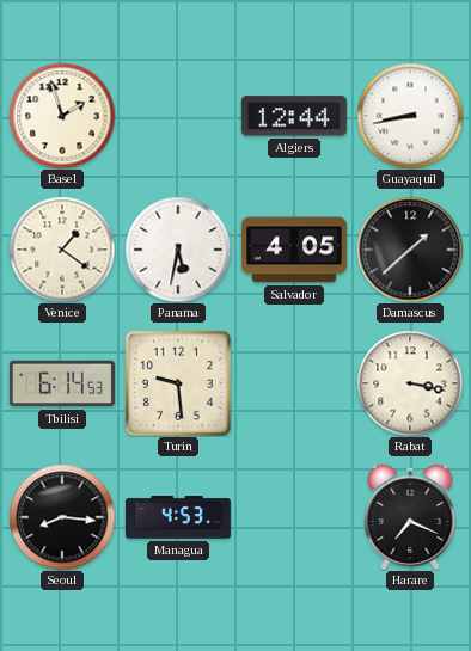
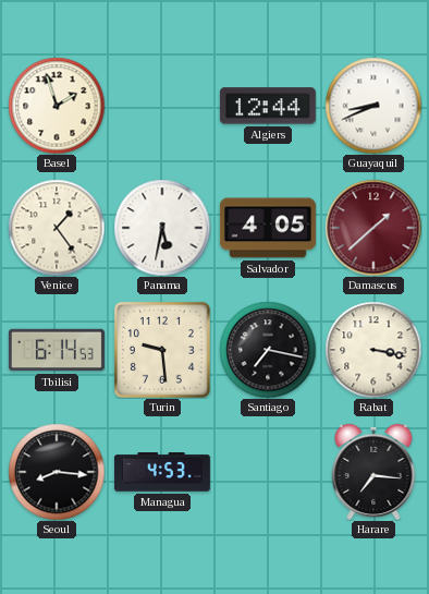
Guayaquil: 8:43 -> 8:41 (373, 106)
Venice: 1:21 -> 1:24 (57, 228)
Damascus dial: black -> burgundy (373, 228)
Santiago: none -> 7:17 (268, 350)
Harare: 7:19 -> 7:16 (373, 472)
